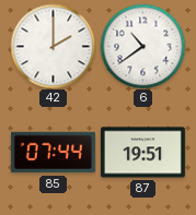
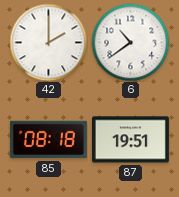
85: 07:44 -> 08:18 (48, 140)
